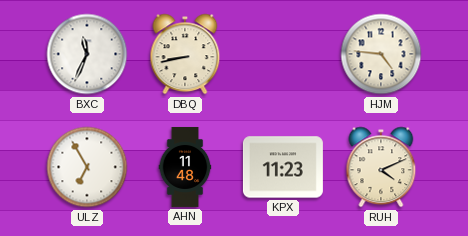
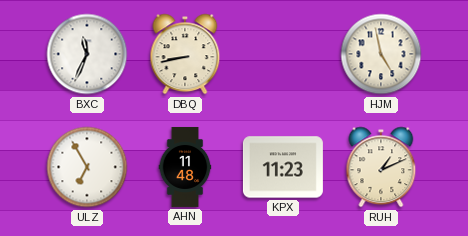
HJM: 4:46 -> 4:58 (381, 54)
RUH: 4:11 -> 1:11 (381, 167)
